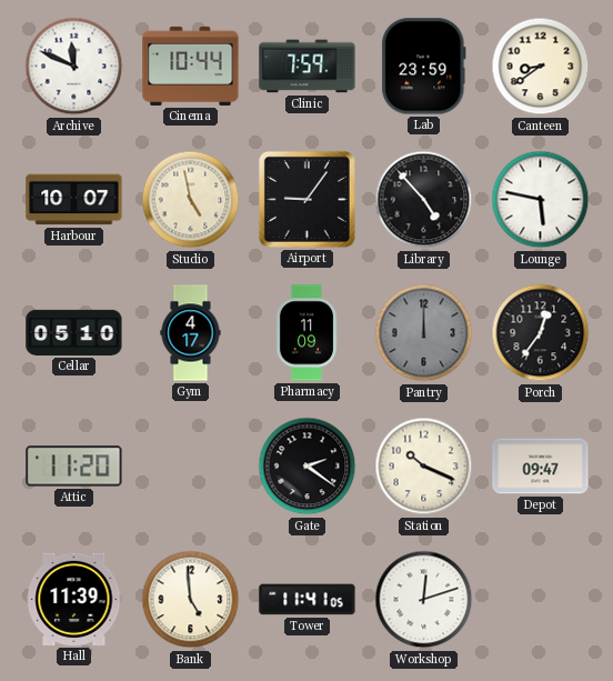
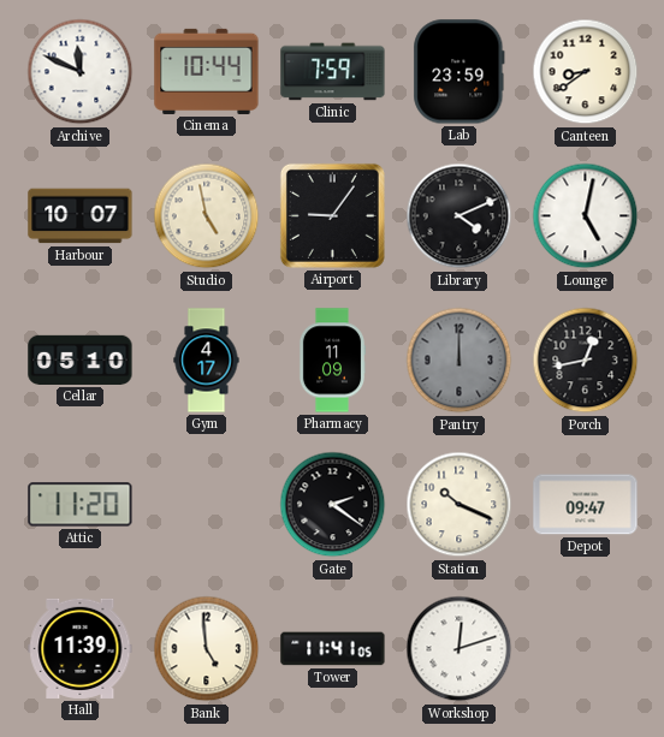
Library: 4:53 -> 4:11 (460, 216)
Lounge: 5:47 -> 5:02 (586, 216)
Porch: 12:36 -> 12:43 (586, 361)
